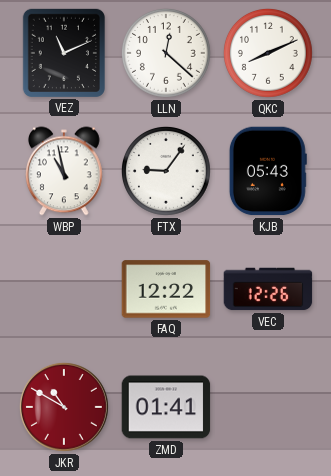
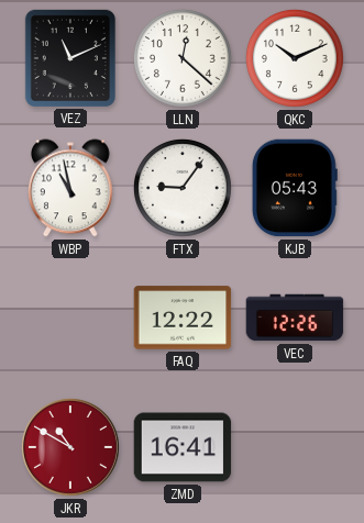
QKC: 8:11 -> 10:11 (295, 58)
ZMD: 01:41 -> 16:41 (183, 447)
